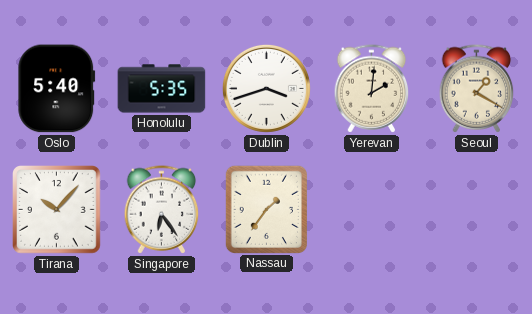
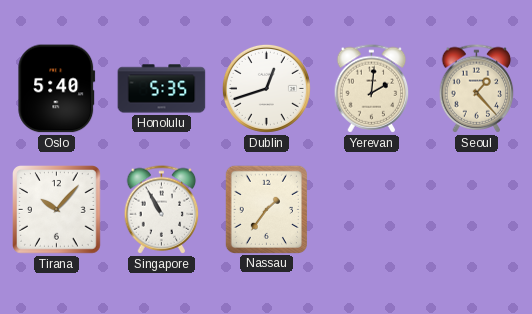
Dublin: 3:42 -> 12:42 (266, 88)
Seoul: 1:20 -> 1:23 (477, 89)
Singapore: 6:24 -> 10:55 (162, 210)
